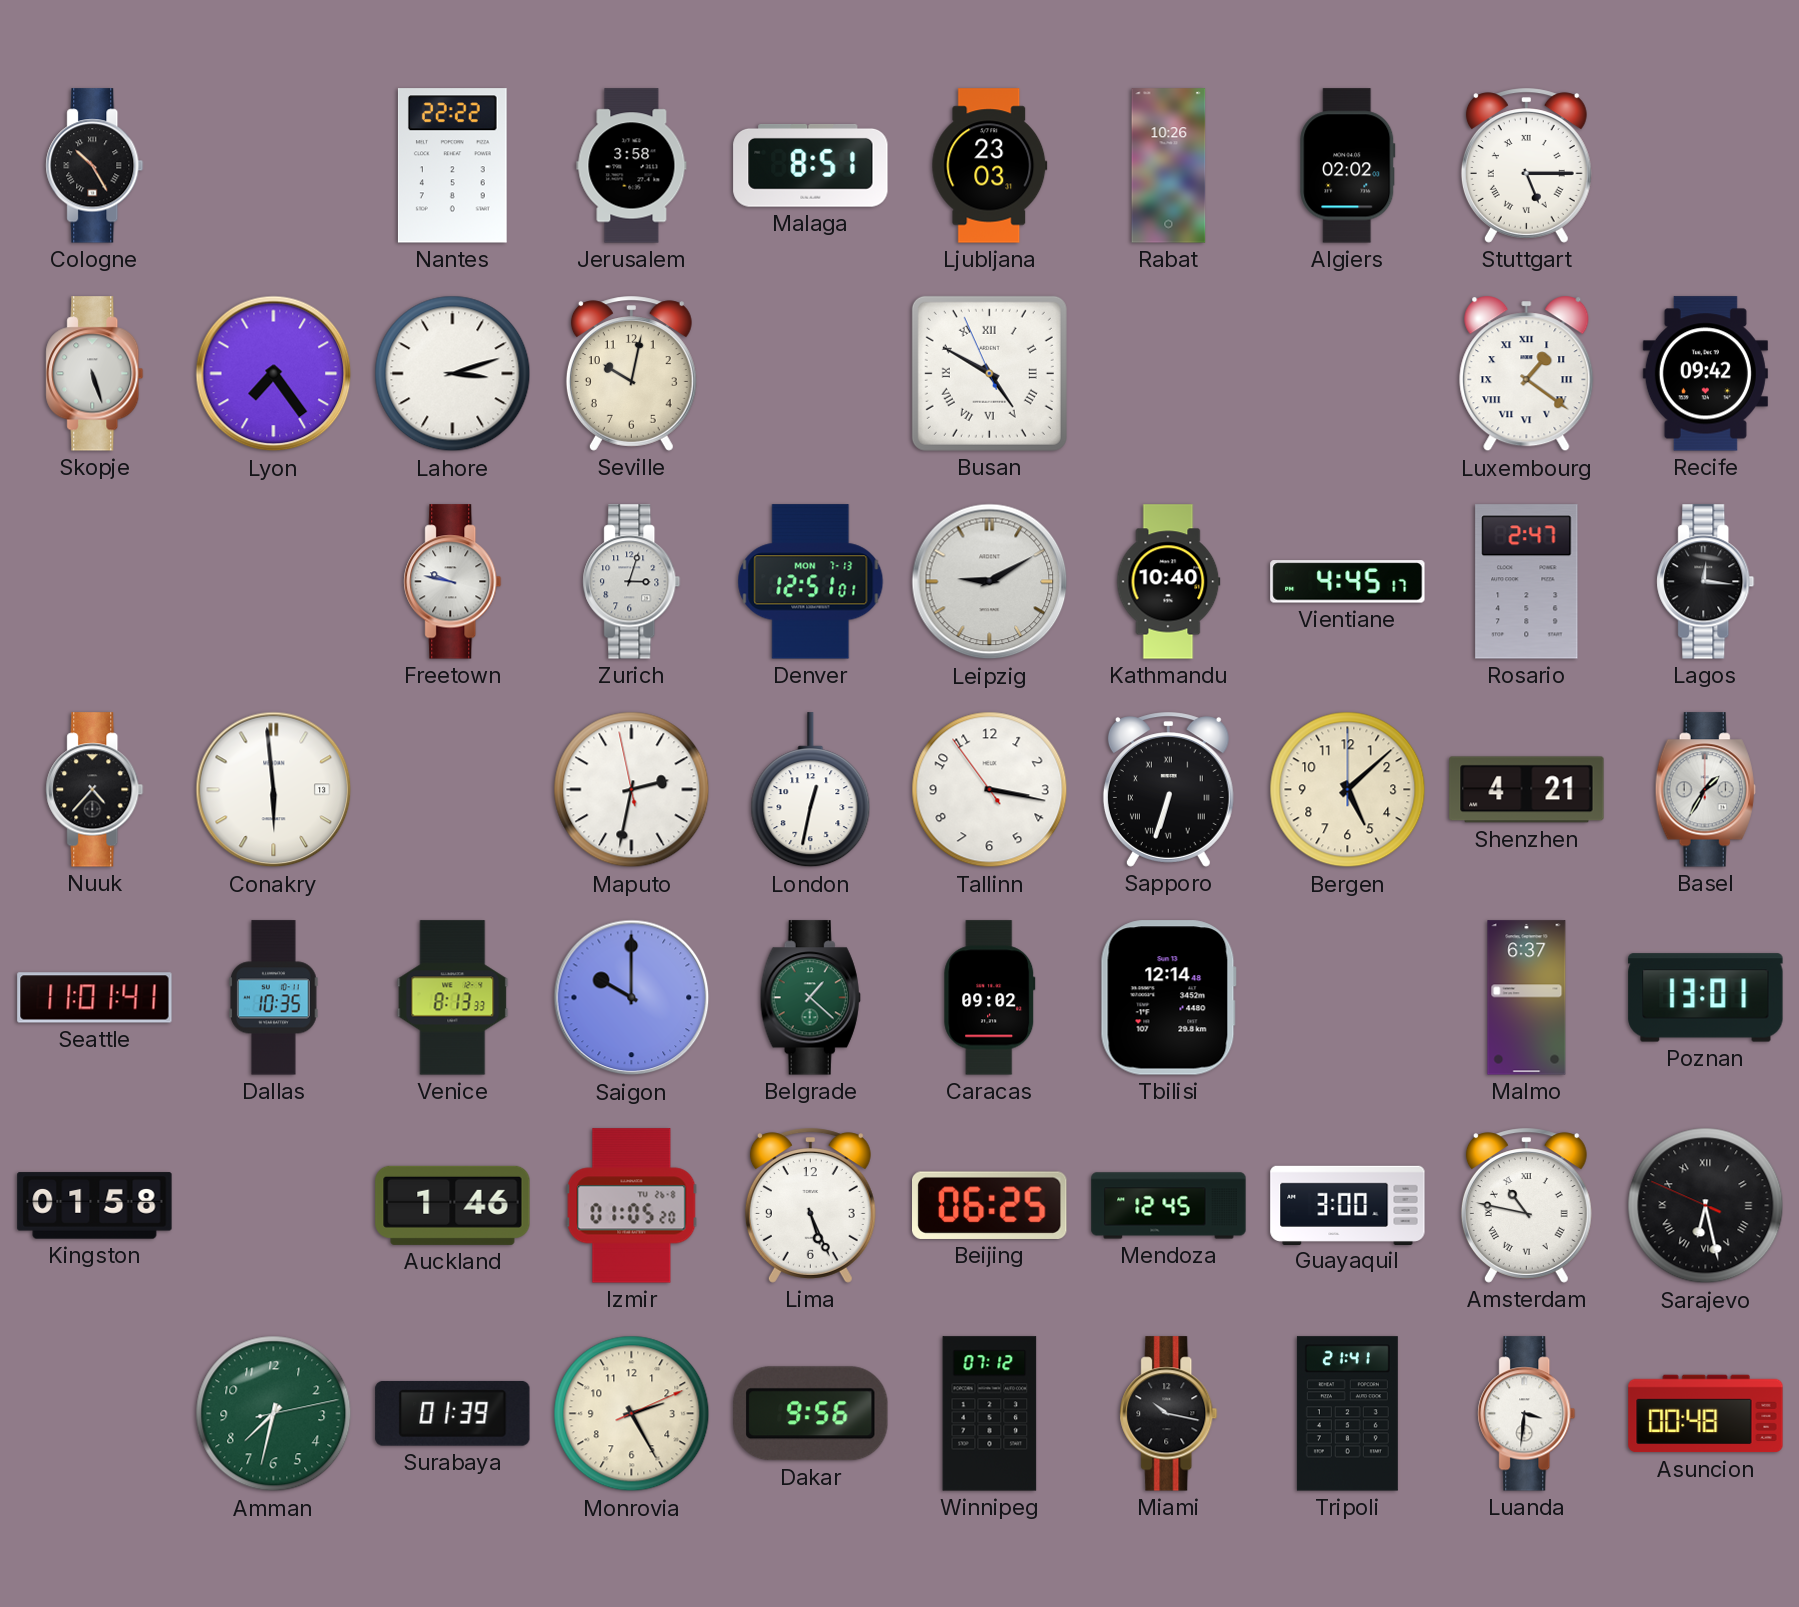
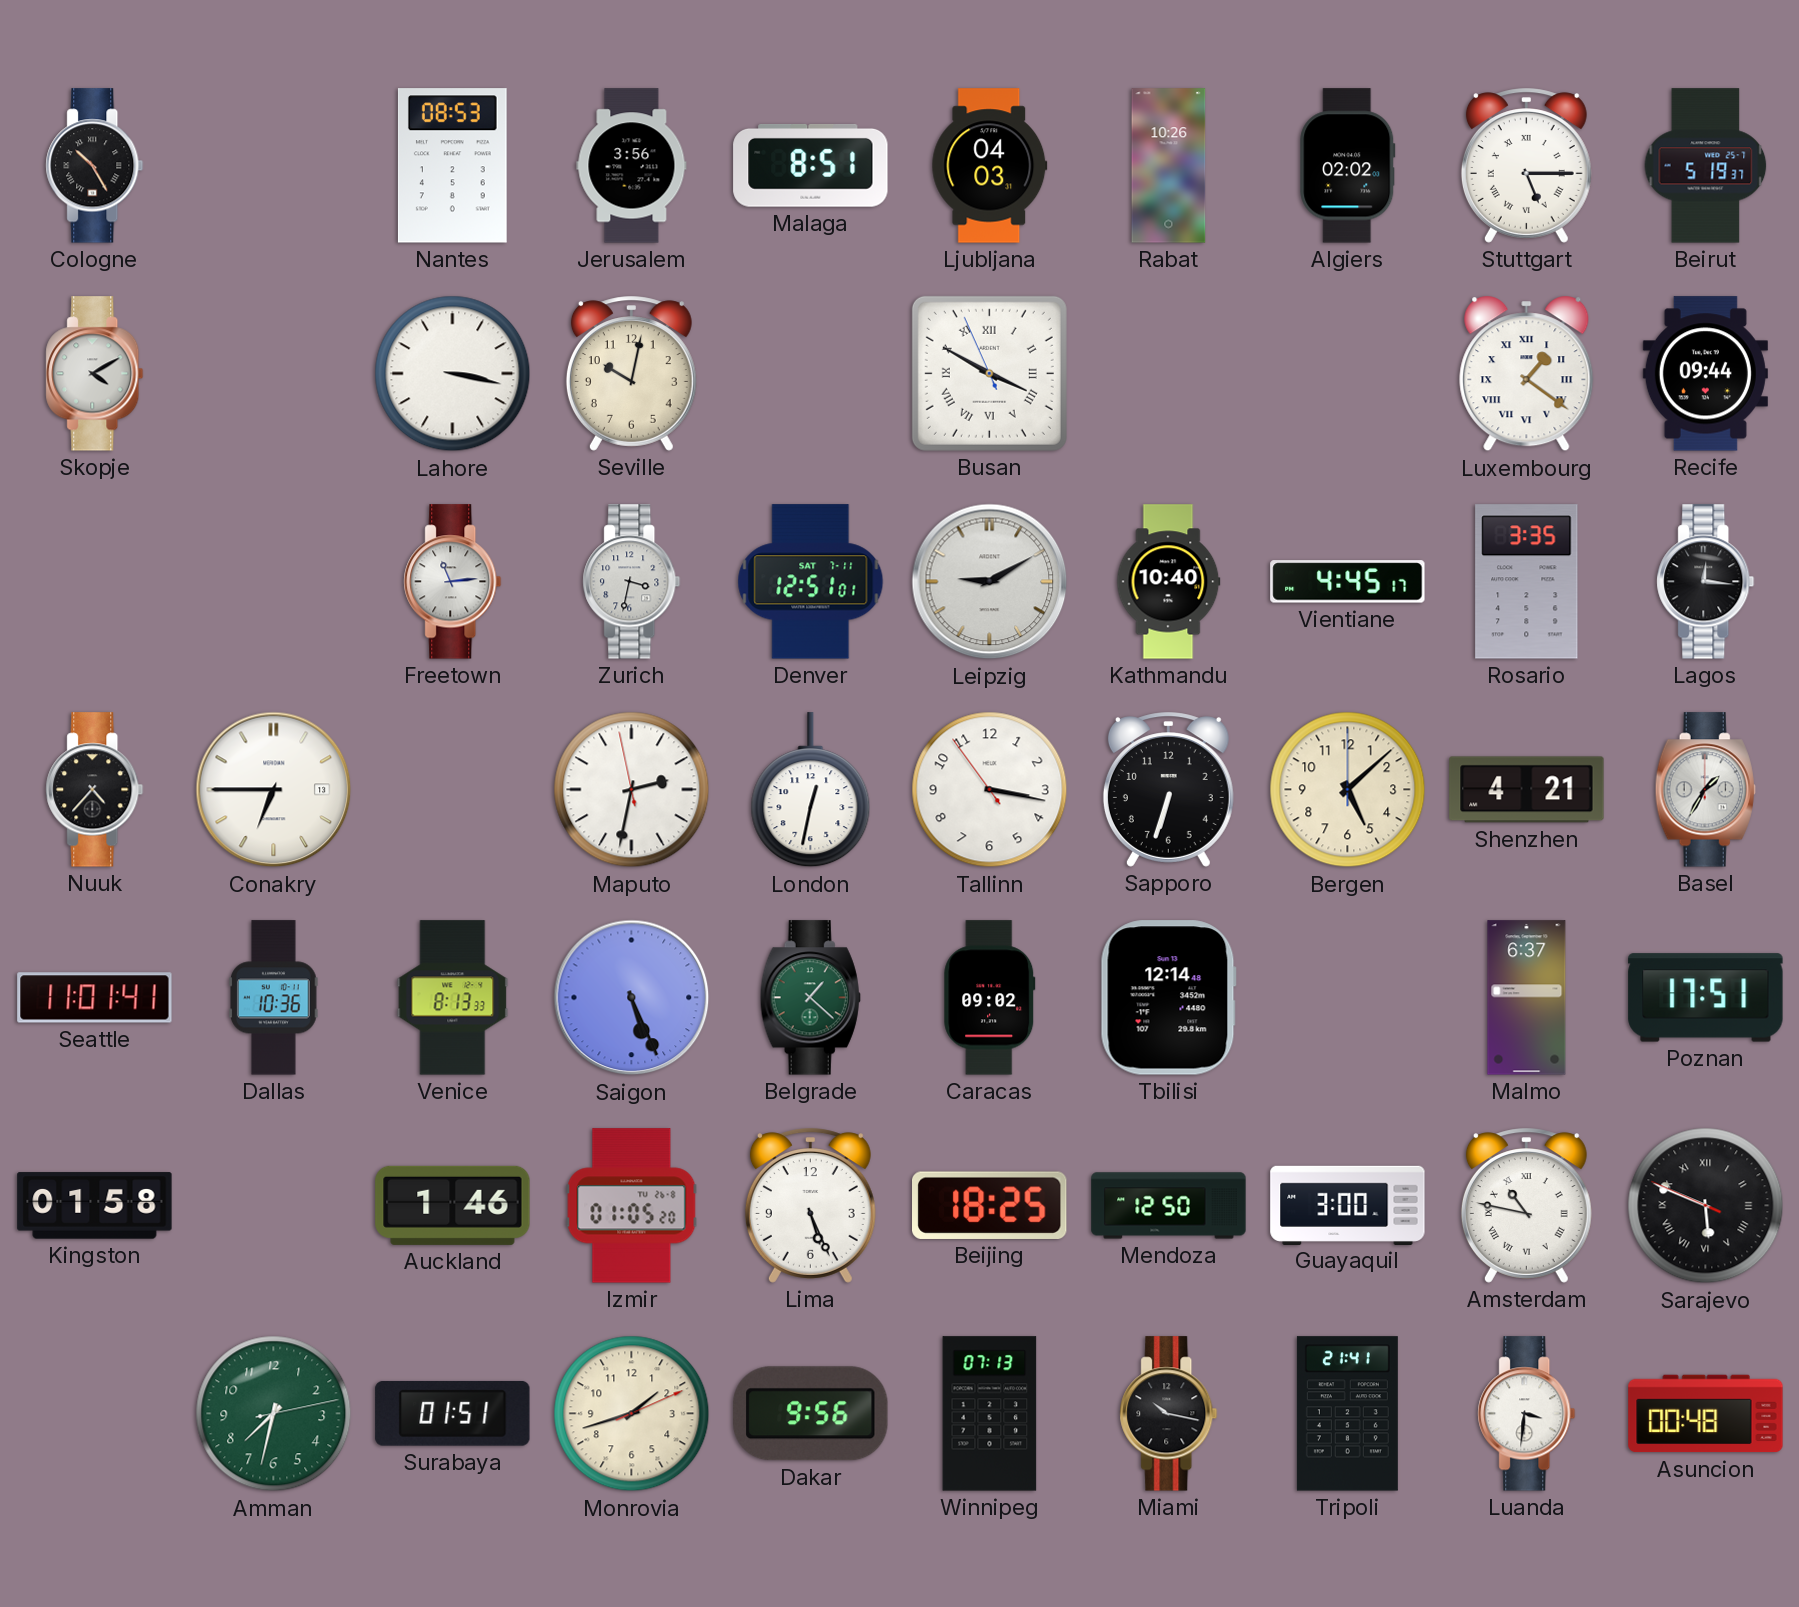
Nantes: 22:22 -> 08:53 (452, 166)
Jerusalem: 3:58 -> 3:56 (632, 166)
Ljubljana: 23:03 -> 04:03 (990, 166)
Beirut: none -> 5:19 (1706, 166)
Skopje: 5:27 -> 4:10 (95, 374)
Lyon: 7:24 -> none (274, 374)
Lahore: 3:12 -> 3:17 (453, 374)
Busan: 4:49 -> 3:49 (989, 373)
Recife: 09:42 -> 09:44 (1705, 374)
Freetown: 9:47 -> 11:14 (453, 582)
Zurich: 3:03 -> 3:32 (632, 582)
Denver date: MON 7-13 -> SAT 7-11 (811, 582)
Rosario: 2:47 -> 3:35 (1527, 582)
Conakry: 5:59 -> 6:45 (274, 790)
Sapporo numerals: Roman -> Arabic (1168, 790)
Dallas: 10:35 -> 10:36 (274, 998)
Saigon: 10:00 -> 5:26 (632, 998)
Poznan: 13:01 -> 17:51 (1706, 998)
Beijing: 06:25 -> 18:25 (990, 1205)
Mendoza: 12:45 -> 12:50 (1169, 1206)
Sarajevo: 6:27 -> 5:48 (1706, 1206)
Surabaya: 01:39 -> 01:51 (453, 1414)
Monrovia: 2:25 -> 1:42 (632, 1414)
Winnipeg: 07:12 -> 07:13 (990, 1414)
